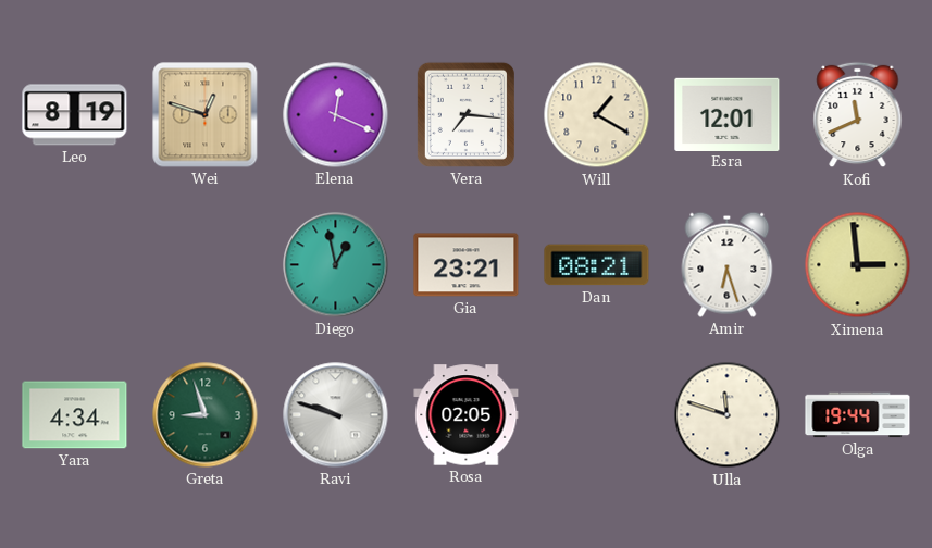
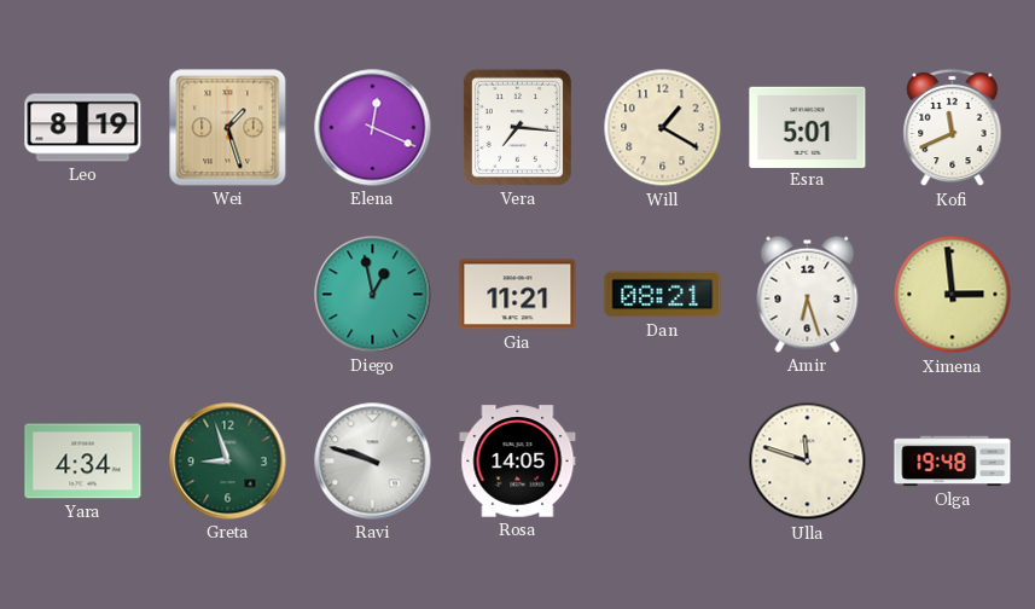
Wei: 12:48 -> 1:27 (228, 128)
Esra: 12:01 -> 5:01 (808, 127)
Gia: 23:21 -> 11:21 (518, 295)
Rosa: 02:05 -> 14:05 (518, 462)
Olga: 19:44 -> 19:48 (953, 462)
